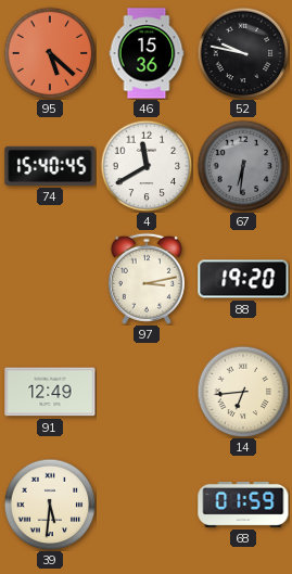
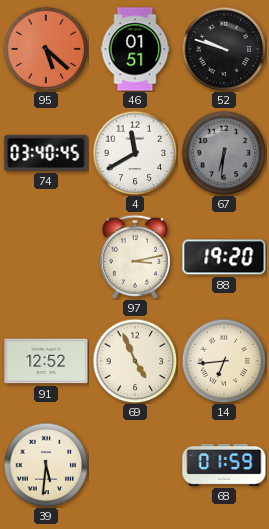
46: 15:36 -> 01:51 (135, 49)
52: 9:47 -> 9:48 (224, 49)
74: 15:40 -> 03:40 (46, 153)
91: 12:49 -> 12:52 (46, 361)
69: none -> 4:56 (135, 361)
